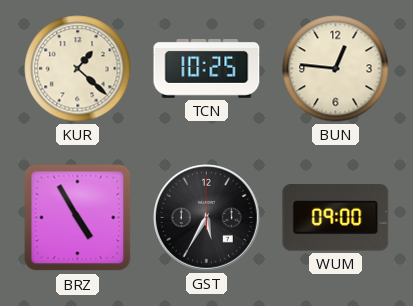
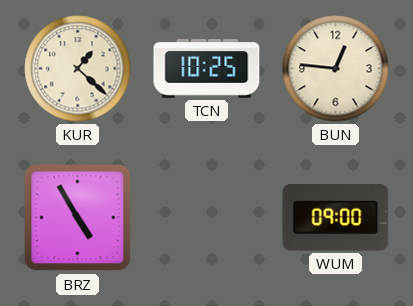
GST: 5:35 -> none (207, 218)
